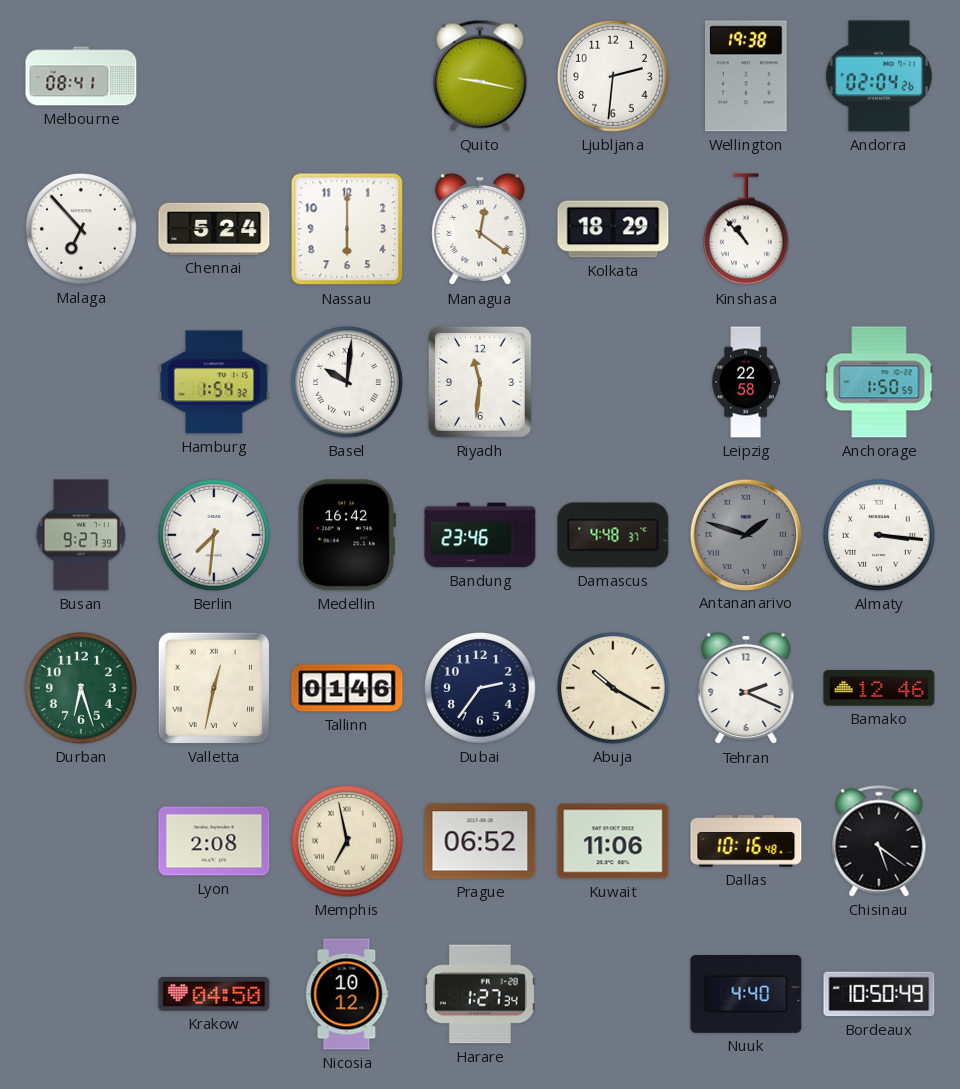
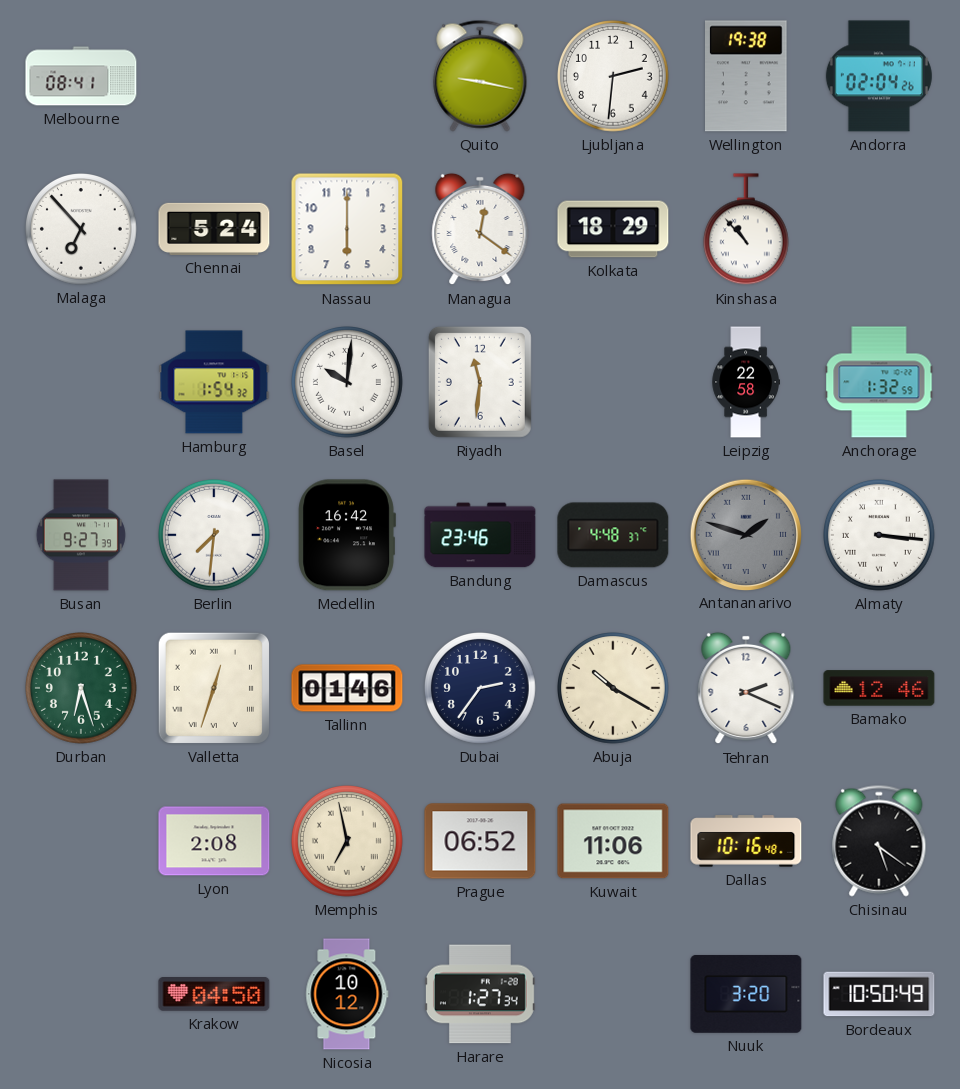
Anchorage: 1:50 -> 1:32 (879, 382)
Valletta: 12:32 -> 12:33 (214, 688)
Nuuk: 4:40 -> 3:20 (746, 994)
